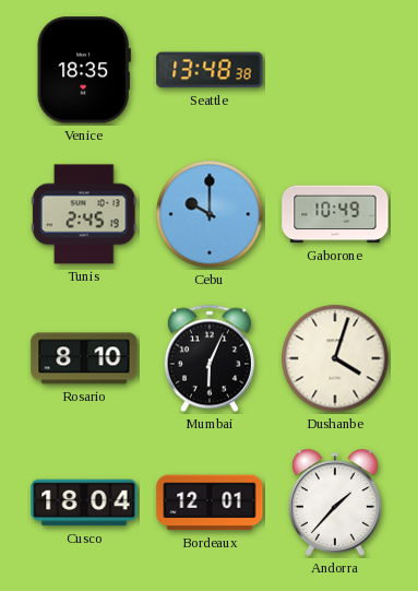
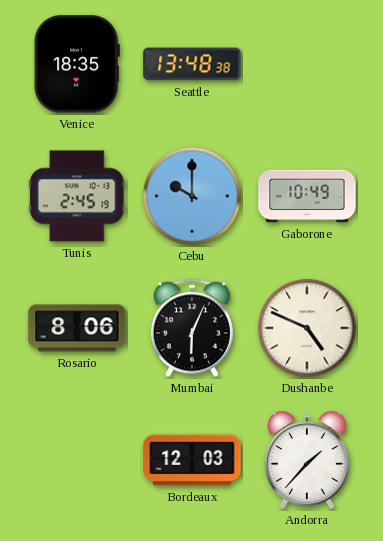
Rosario: 8:10 -> 8:06 (77, 328)
Dushanbe: 4:03 -> 4:49 (307, 328)
Cusco: 18:04 -> none (84, 503)
Bordeaux: 12:01 -> 12:03 (192, 460)
